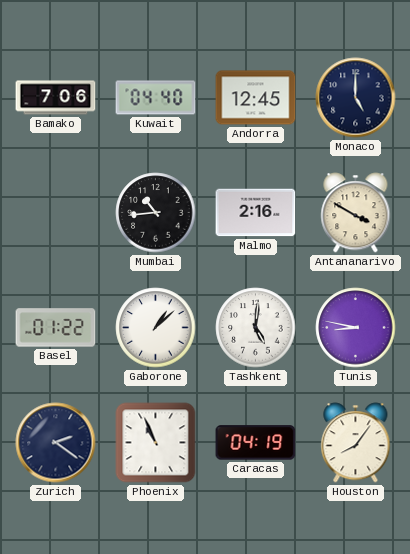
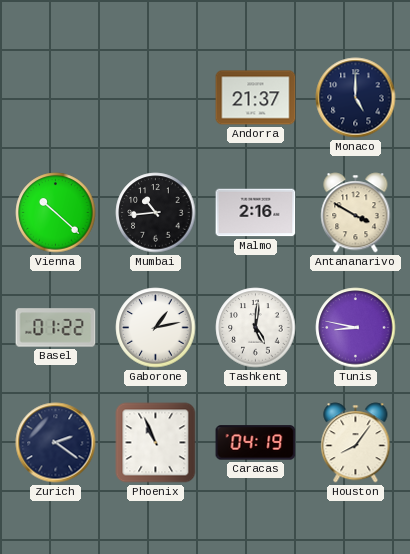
Bamako: 7:06 -> none (56, 98)
Kuwait: 04:40 -> none (156, 98)
Andorra: 12:45 -> 21:37 (256, 98)
Vienna: none -> 10:22 (56, 213)
Gaborone: 1:08 -> 1:13 (156, 328)
